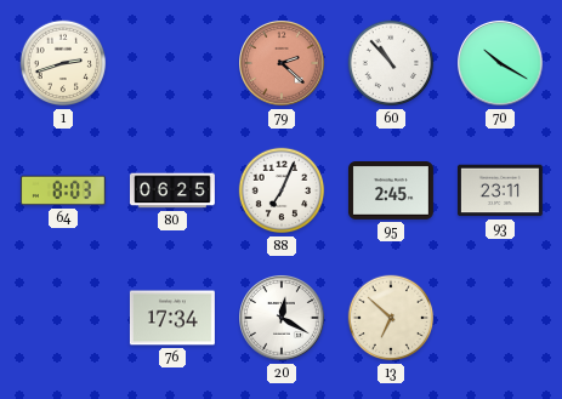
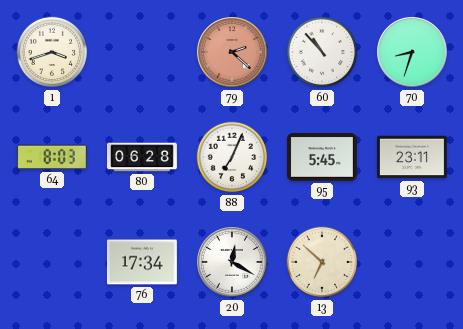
1: 2:42 -> 3:42 (52, 52)
70: 10:20 -> 8:33 (412, 52)
80: 06:25 -> 06:28 (143, 157)
95: 2:45 -> 5:45 (322, 158)
